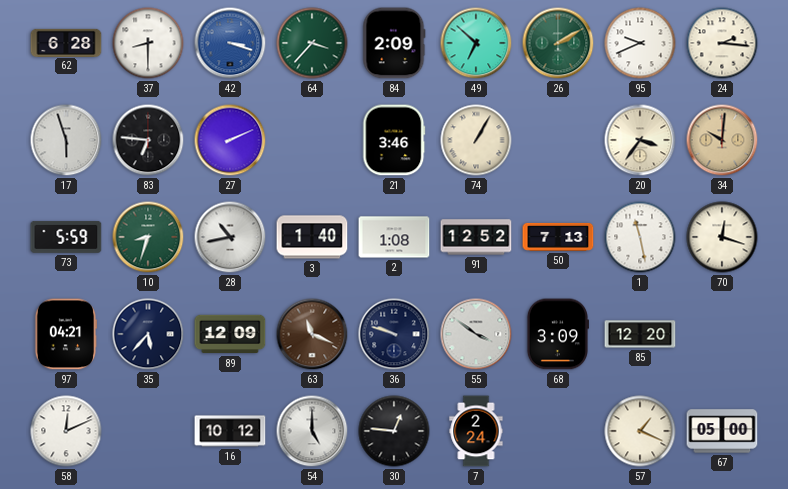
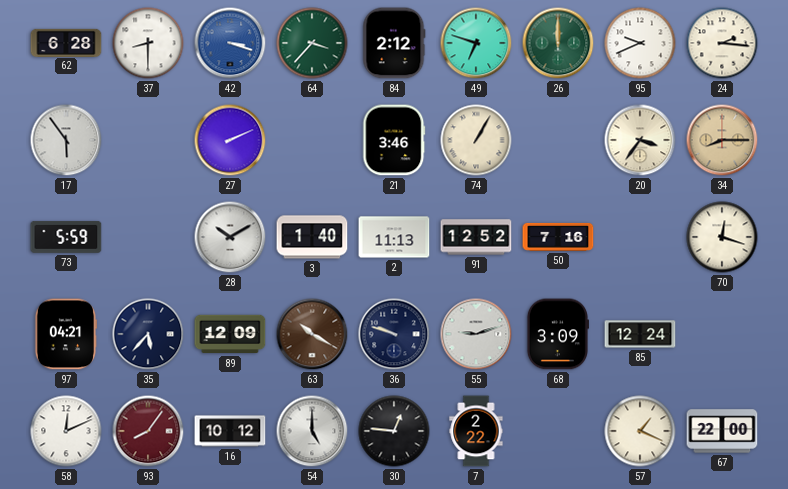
84: 2:09 -> 2:12 (394, 43)
49: 6:52 -> 6:48 (476, 43)
26: 2:10 -> 12:00 (558, 43)
17: 5:57 -> 5:54 (66, 140)
83: 6:46 -> none (148, 140)
34: 10:01 -> 8:15 (722, 140)
10: 8:33 -> none (148, 237)
28: 10:43 -> 10:10 (230, 237)
2: 1:08 -> 11:13 (394, 237)
50: 7:13 -> 7:16 (558, 237)
1: 11:28 -> none (640, 237)
63: 11:19 -> 10:20 (312, 334)
55: 3:51 -> 9:12 (476, 334)
85: 12:20 -> 12:24 (640, 334)
93: none -> 8:06 (148, 431)
7: 2:24 -> 2:22 (476, 431)
67: 05:00 -> 22:00 (722, 431)
